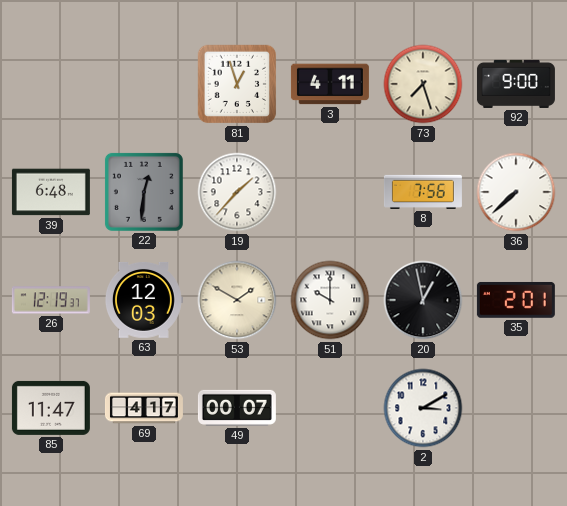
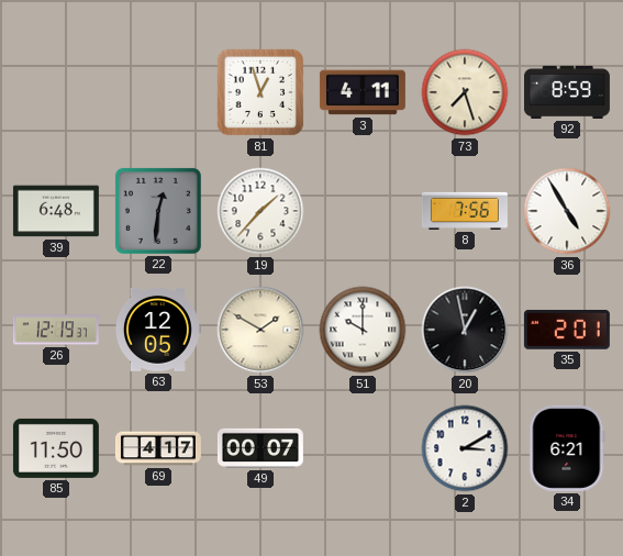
92: 9:00 -> 8:59 (567, 92)
36: 7:38 -> 4:55 (567, 211)
63: 12:03 -> 12:05 (157, 331)
85: 11:47 -> 11:50 (56, 448)
34: none -> 6:21 (567, 448)
